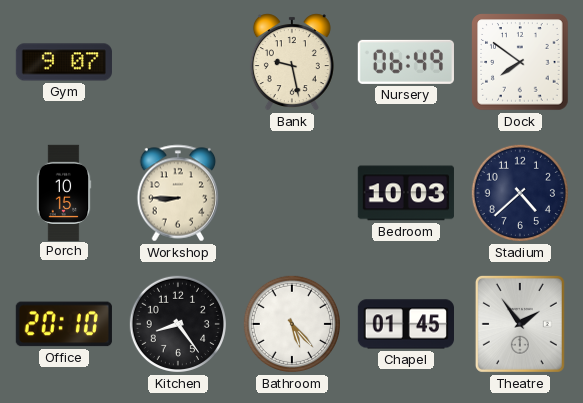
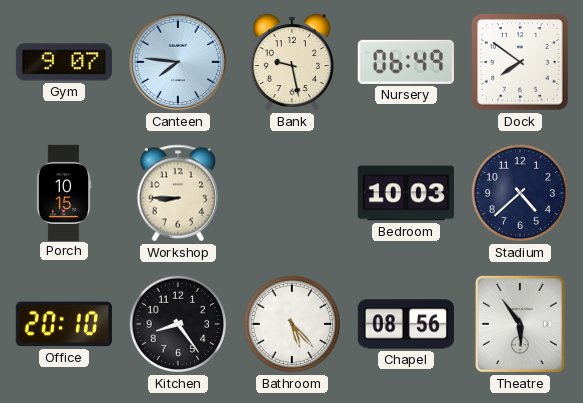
Canteen: none -> 7:46 (178, 62)
Chapel: 01:45 -> 08:56 (405, 324)
Theatre: 1:54 -> 5:54 (520, 324)
